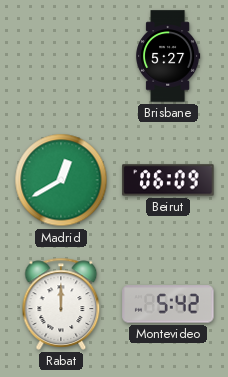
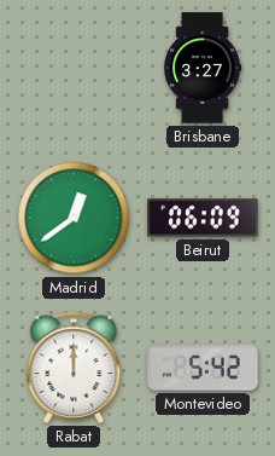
Brisbane: 5:27 -> 3:27 (203, 68)
Madrid: 12:40 -> 12:39 (74, 218)
